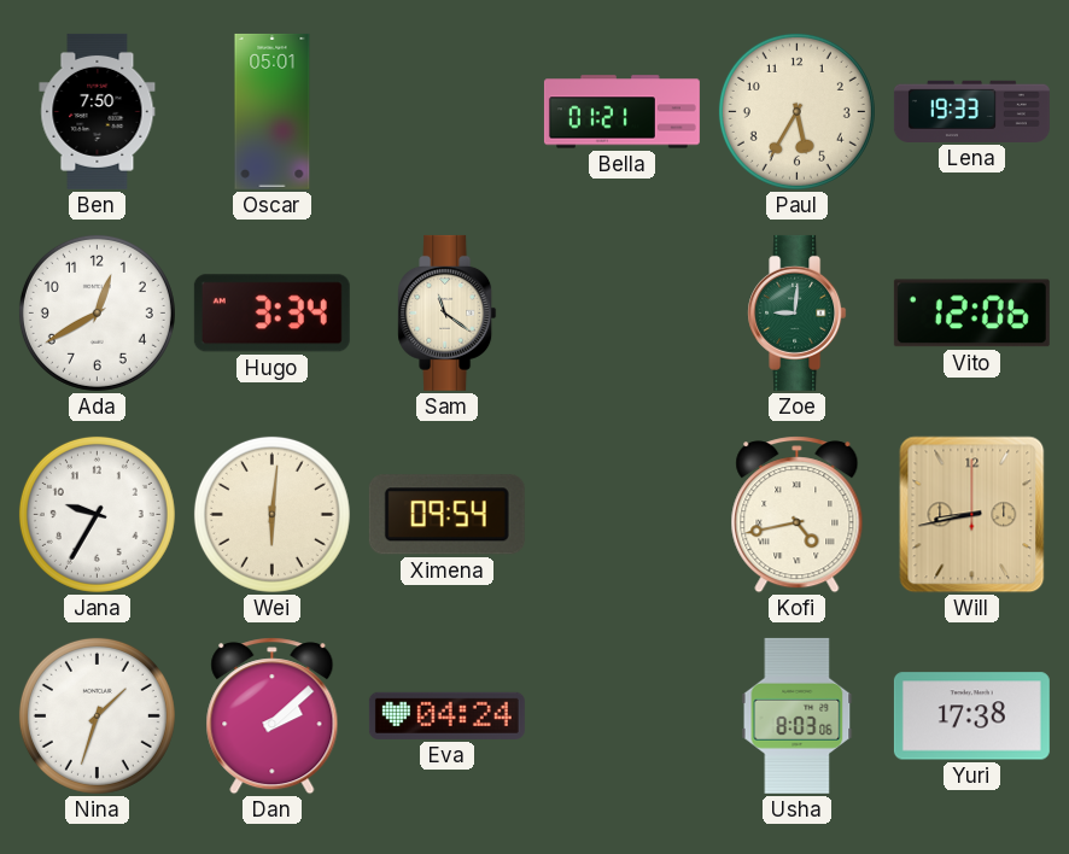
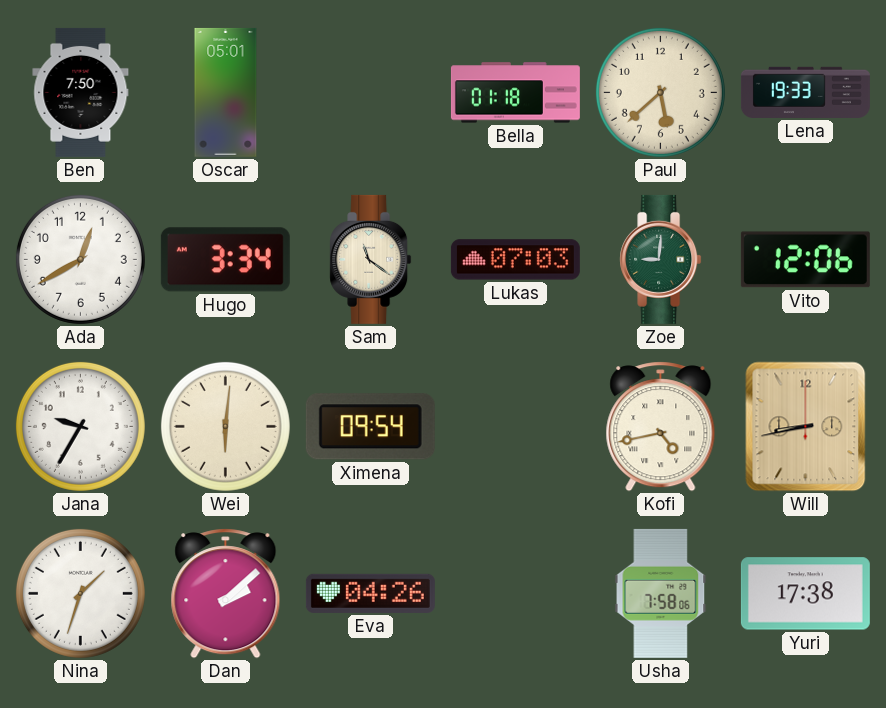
Bella: 01:21 -> 01:18 (515, 93)
Paul: 5:35 -> 5:38 (660, 92)
Lukas: none -> 07:03 (515, 260)
Eva: 04:24 -> 04:26 (370, 593)
Usha: 8:03 -> 7:58 (661, 593)
